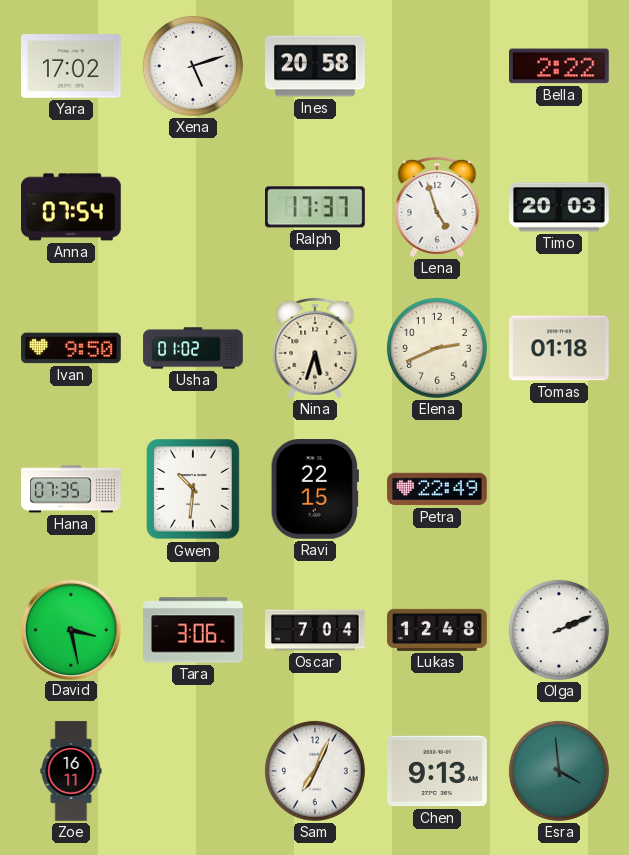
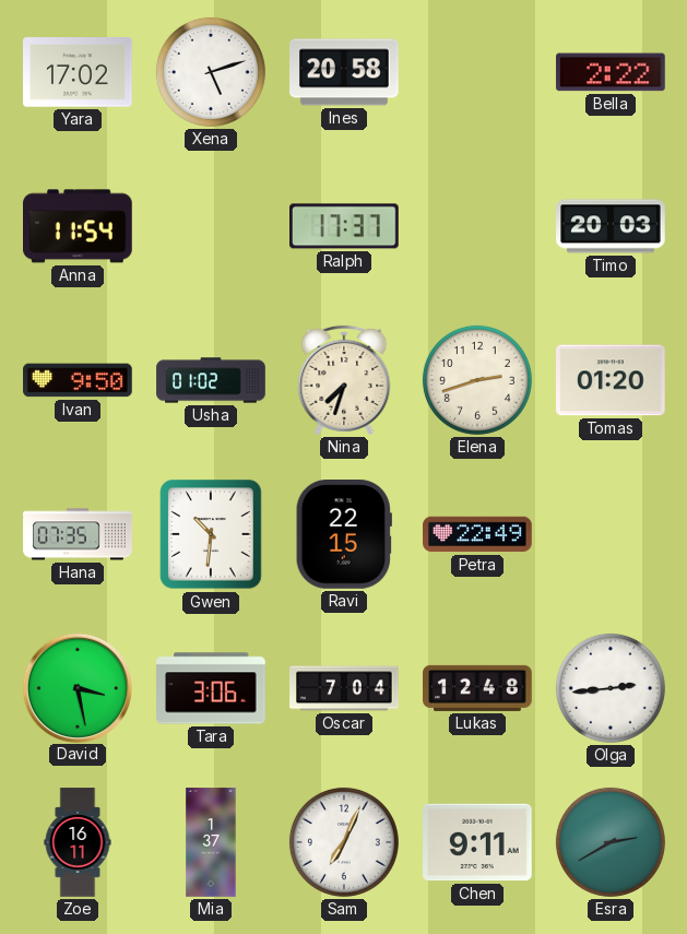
Anna: 07:54 -> 11:54 (79, 226)
Lena: 4:57 -> none (437, 207)
Nina: 5:33 -> 7:33 (344, 380)
Elena: 2:41 -> 2:42 (477, 380)
Tomas: 01:18 -> 01:20 (612, 380)
Olga: 2:11 -> 2:44 (611, 688)
Mia: none -> 1:37 (211, 842)
Chen: 9:13 -> 9:11 (478, 842)
Esra: 3:59 -> 2:40 (611, 842)
